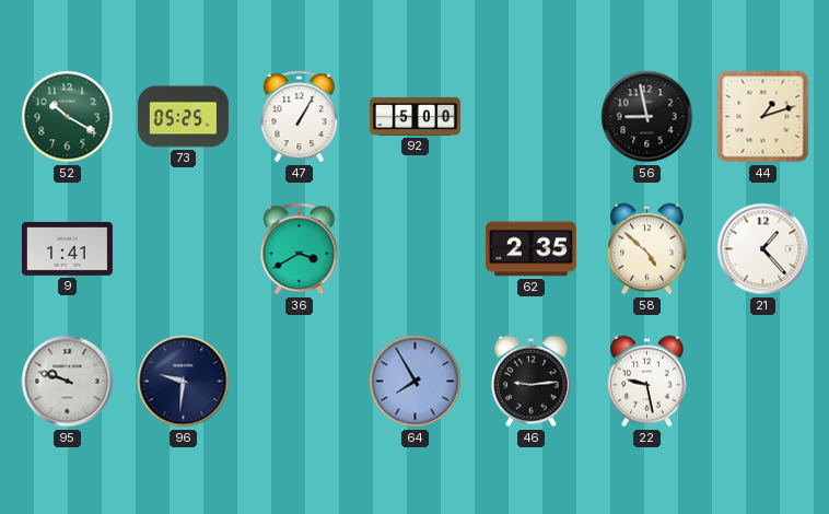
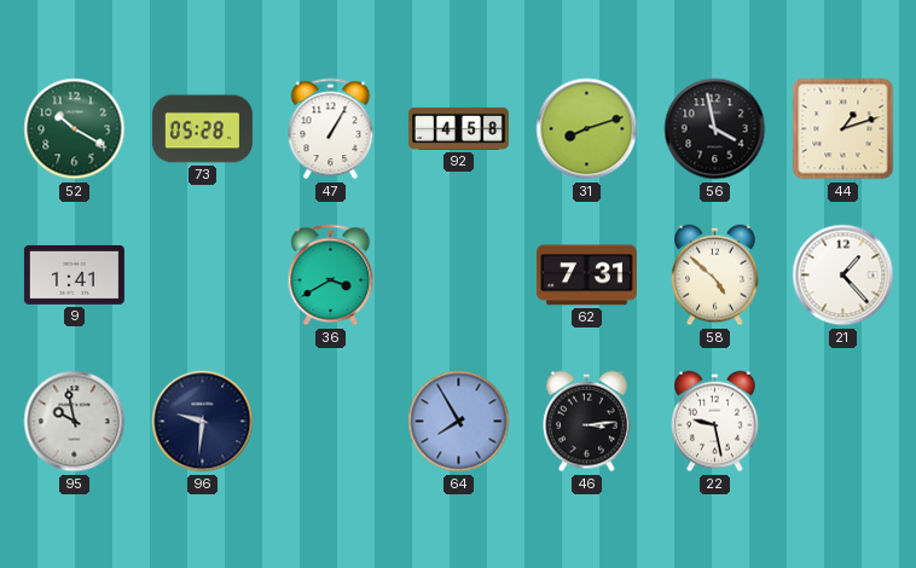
73: 05:25 -> 05:28 (202, 129)
92: 5:00 -> 4:58 (458, 128)
31: none -> 8:12 (587, 129)
56: 8:58 -> 3:58 (715, 129)
62: 2:35 -> 7:31 (586, 276)
95: 9:48 -> 9:58 (75, 422)
46: 9:14 -> 3:14 (587, 422)
